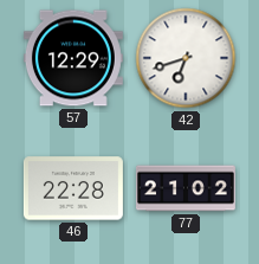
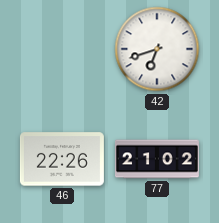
57: 12:29 -> none (73, 58)
46: 22:28 -> 22:26 (62, 159)
